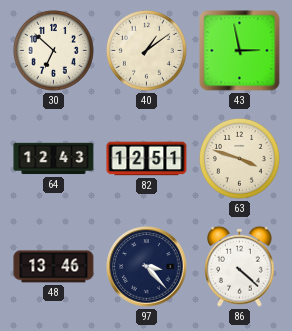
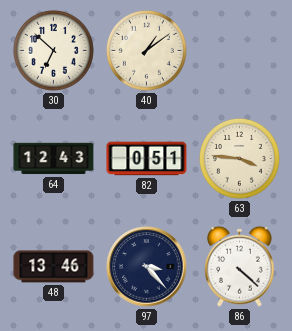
43: 2:58 -> none (240, 51)
82: 12:51 -> 0:51 (147, 159)
63: 3:48 -> 3:46 (239, 158)
